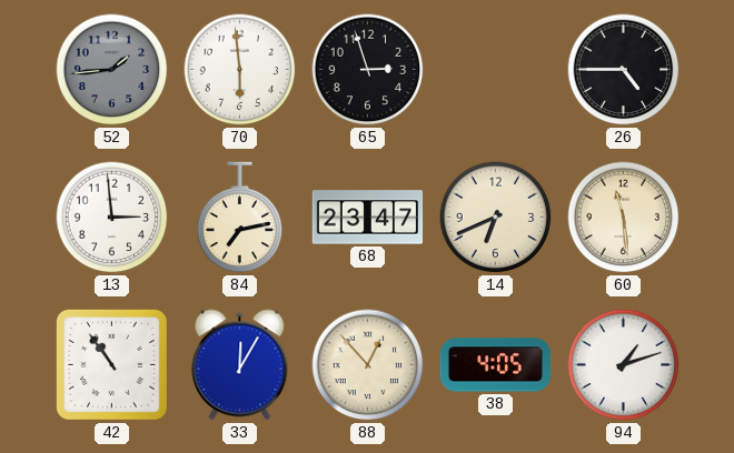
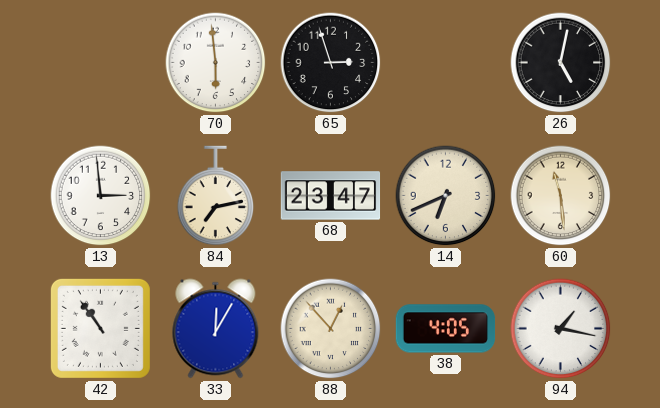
52: 1:44 -> none (112, 70)
26: 4:45 -> 5:02 (561, 63)
94: 1:12 -> 1:17 (561, 329)
